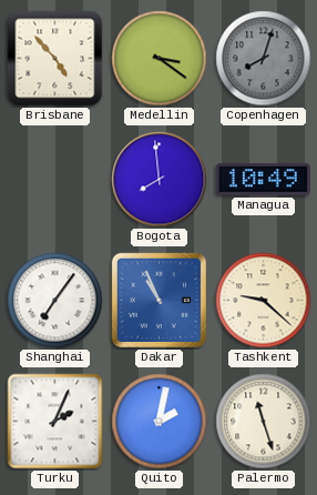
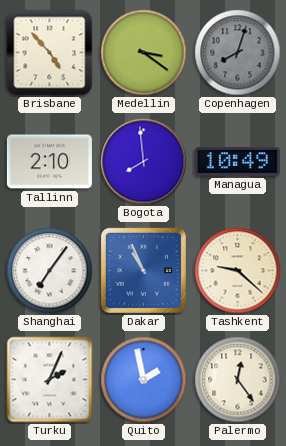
Tallinn: none -> 2:10 (49, 162)
Quito: 2:02 -> 1:58 (144, 380)
Palermo: 11:27 -> 12:24 (238, 380)
